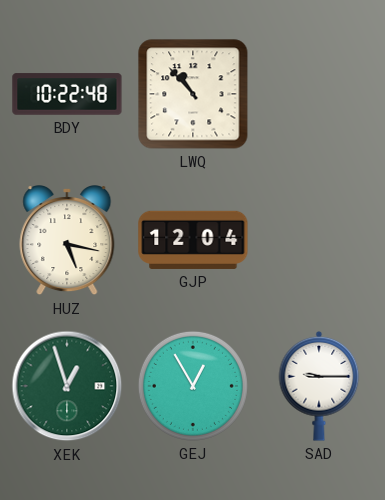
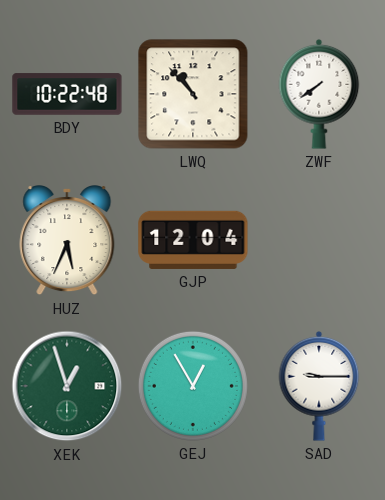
ZWF: none -> 7:39 (319, 94)
HUZ: 5:17 -> 5:34 (67, 241)
